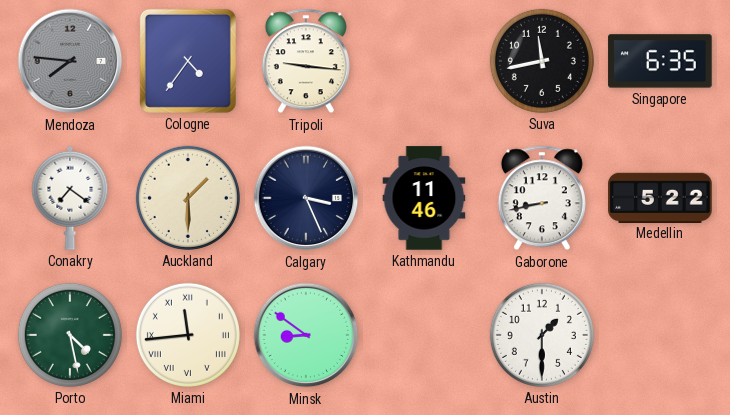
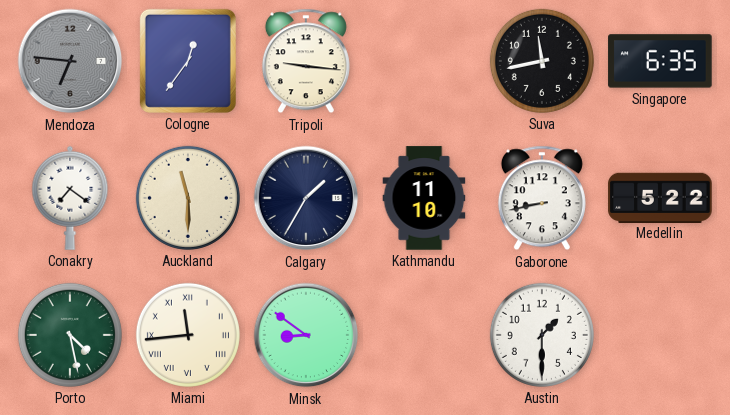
Mendoza: 7:46 -> 6:46 (70, 61)
Cologne: 4:36 -> 12:36 (188, 61)
Auckland: 1:30 -> 11:30 (188, 198)
Calgary: 3:26 -> 1:35 (306, 198)
Kathmandu: 11:46 -> 11:10 (424, 198)
